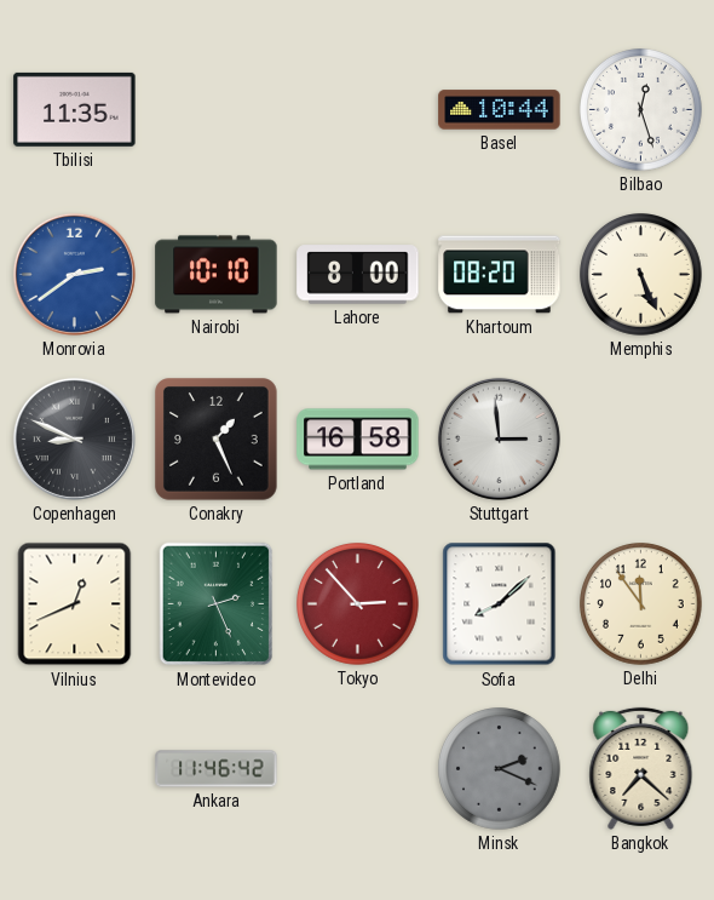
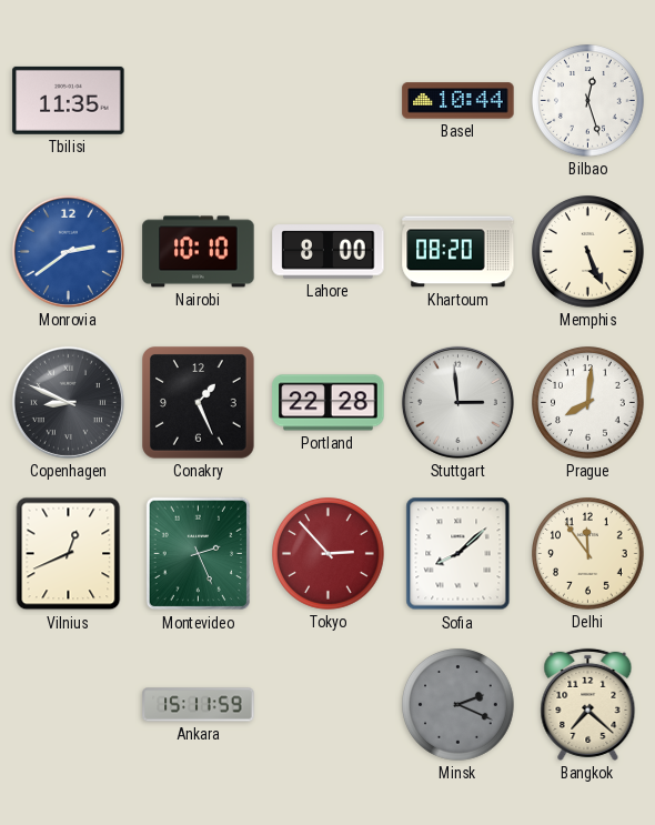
Portland: 16:58 -> 22:28 (329, 403)
Prague: none -> 8:01 (588, 403)
Ankara: 11:46 -> 15:11 (199, 705)
